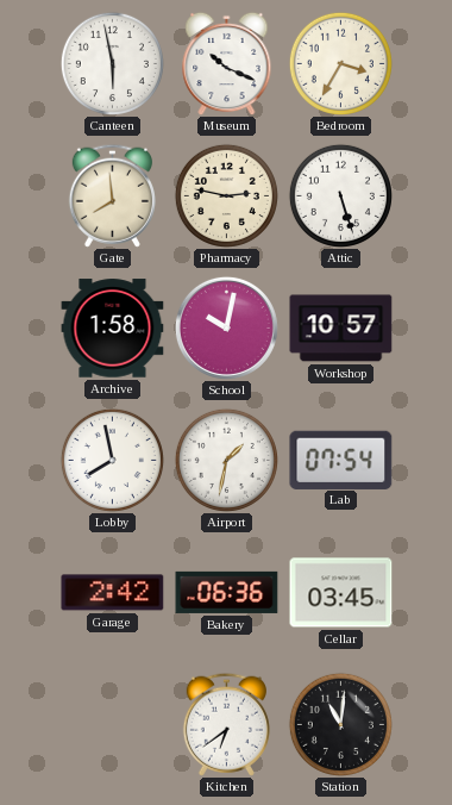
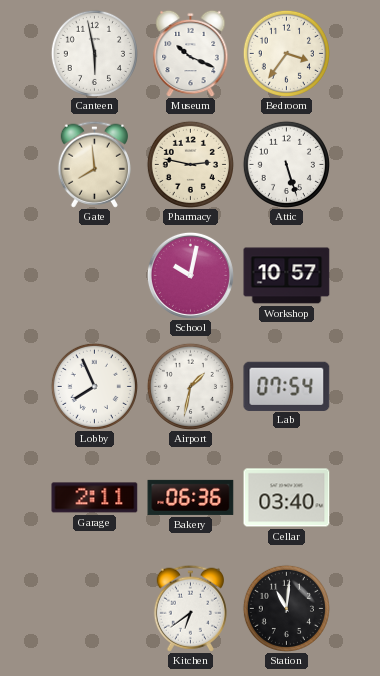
Bedroom: 3:35 -> 3:36 (286, 53)
Archive: 1:58 -> none (113, 329)
Lobby: 7:58 -> 7:56 (94, 386)
Garage: 2:42 -> 2:11 (95, 498)
Cellar: 03:45 -> 03:40 (287, 498)
